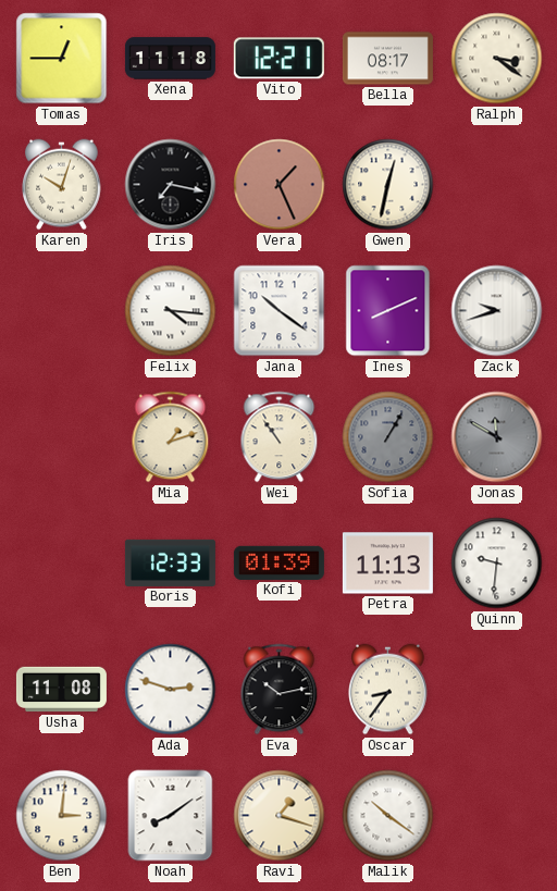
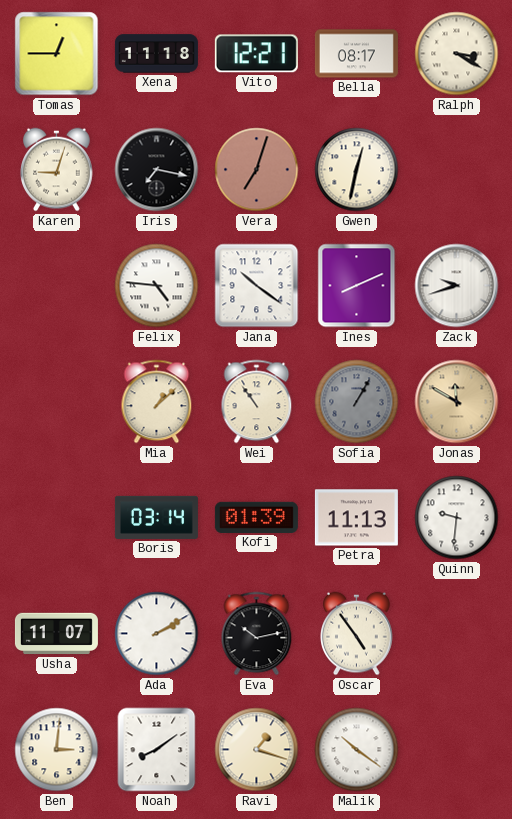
Ralph: 3:21 -> 3:20 (457, 54)
Karen: 10:03 -> 9:03 (57, 170)
Vera: 1:26 -> 7:03 (257, 170)
Felix: 4:16 -> 4:46 (157, 286)
Mia: 1:12 -> 1:08 (157, 402)
Jonas dial: grey -> champagne (457, 402)
Boris: 12:33 -> 03:14 (156, 517)
Usha: 11:08 -> 11:07 (56, 634)
Ada: 2:48 -> 2:10 (157, 634)
Oscar: 8:36 -> 4:54 (357, 634)
